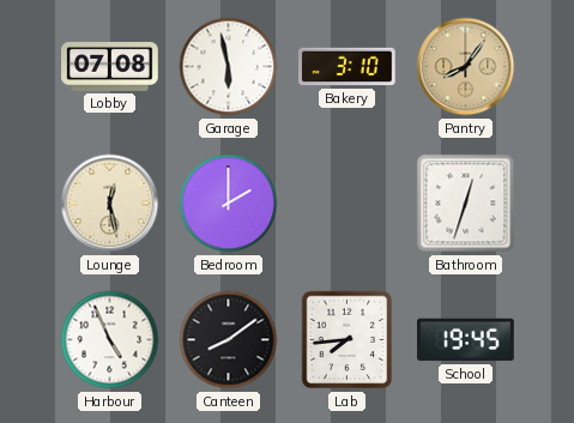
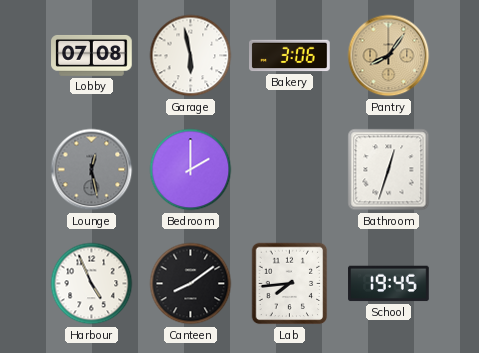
Bakery: 3:10 -> 3:06 (290, 56)
Lounge dial: cream -> grey (92, 170)
